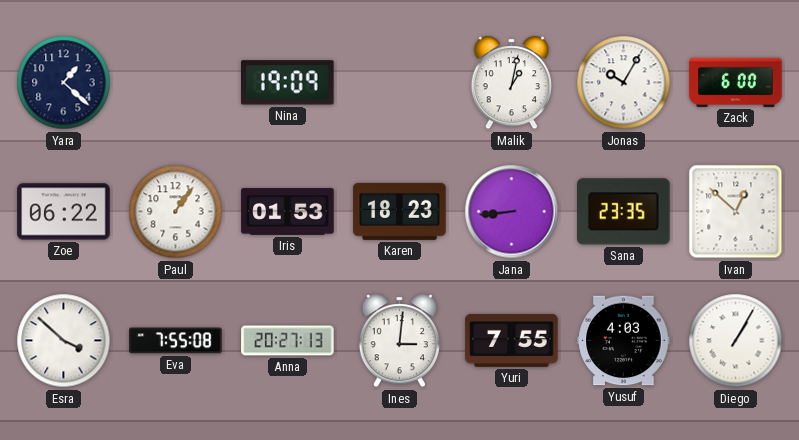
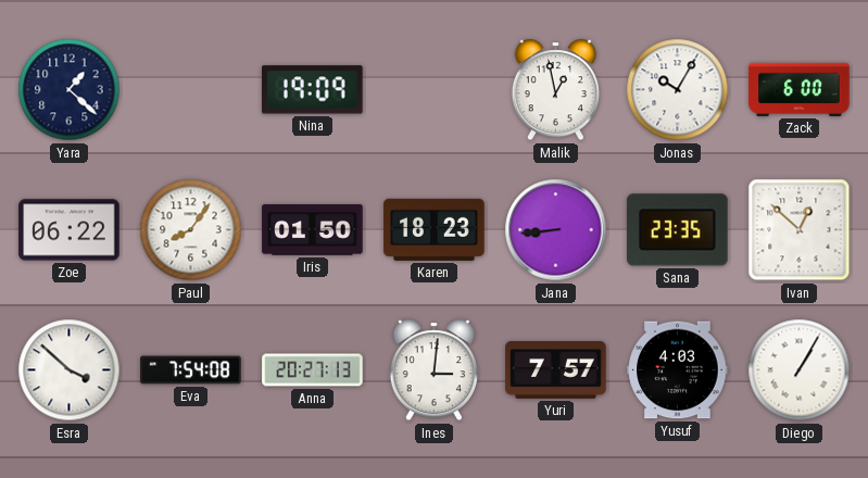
Malik: 1:02 -> 12:58 (555, 90)
Paul: 1:06 -> 8:06 (191, 230)
Iris: 01:53 -> 01:50 (313, 230)
Eva: 7:55 -> 7:54 (191, 370)
Yuri: 7:55 -> 7:57 (556, 370)
